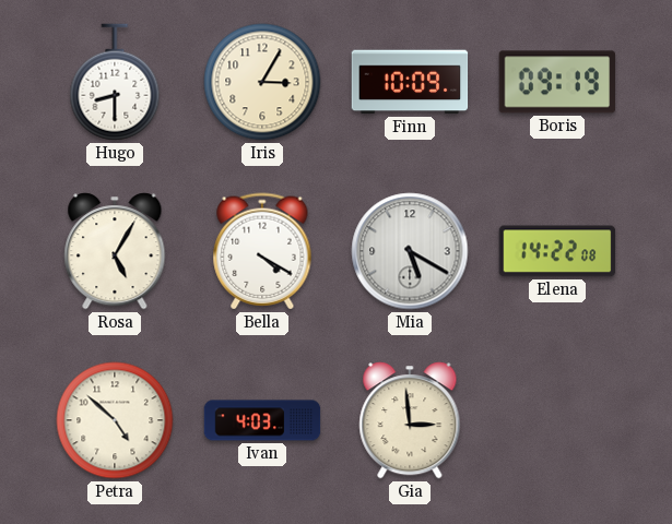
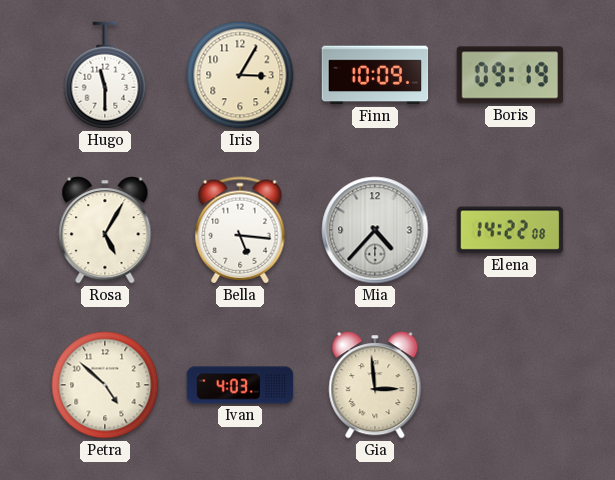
Hugo: 8:30 -> 11:30 (105, 75)
Bella: 4:20 -> 5:16 (240, 230)
Mia: 5:20 -> 4:37 (375, 230)
